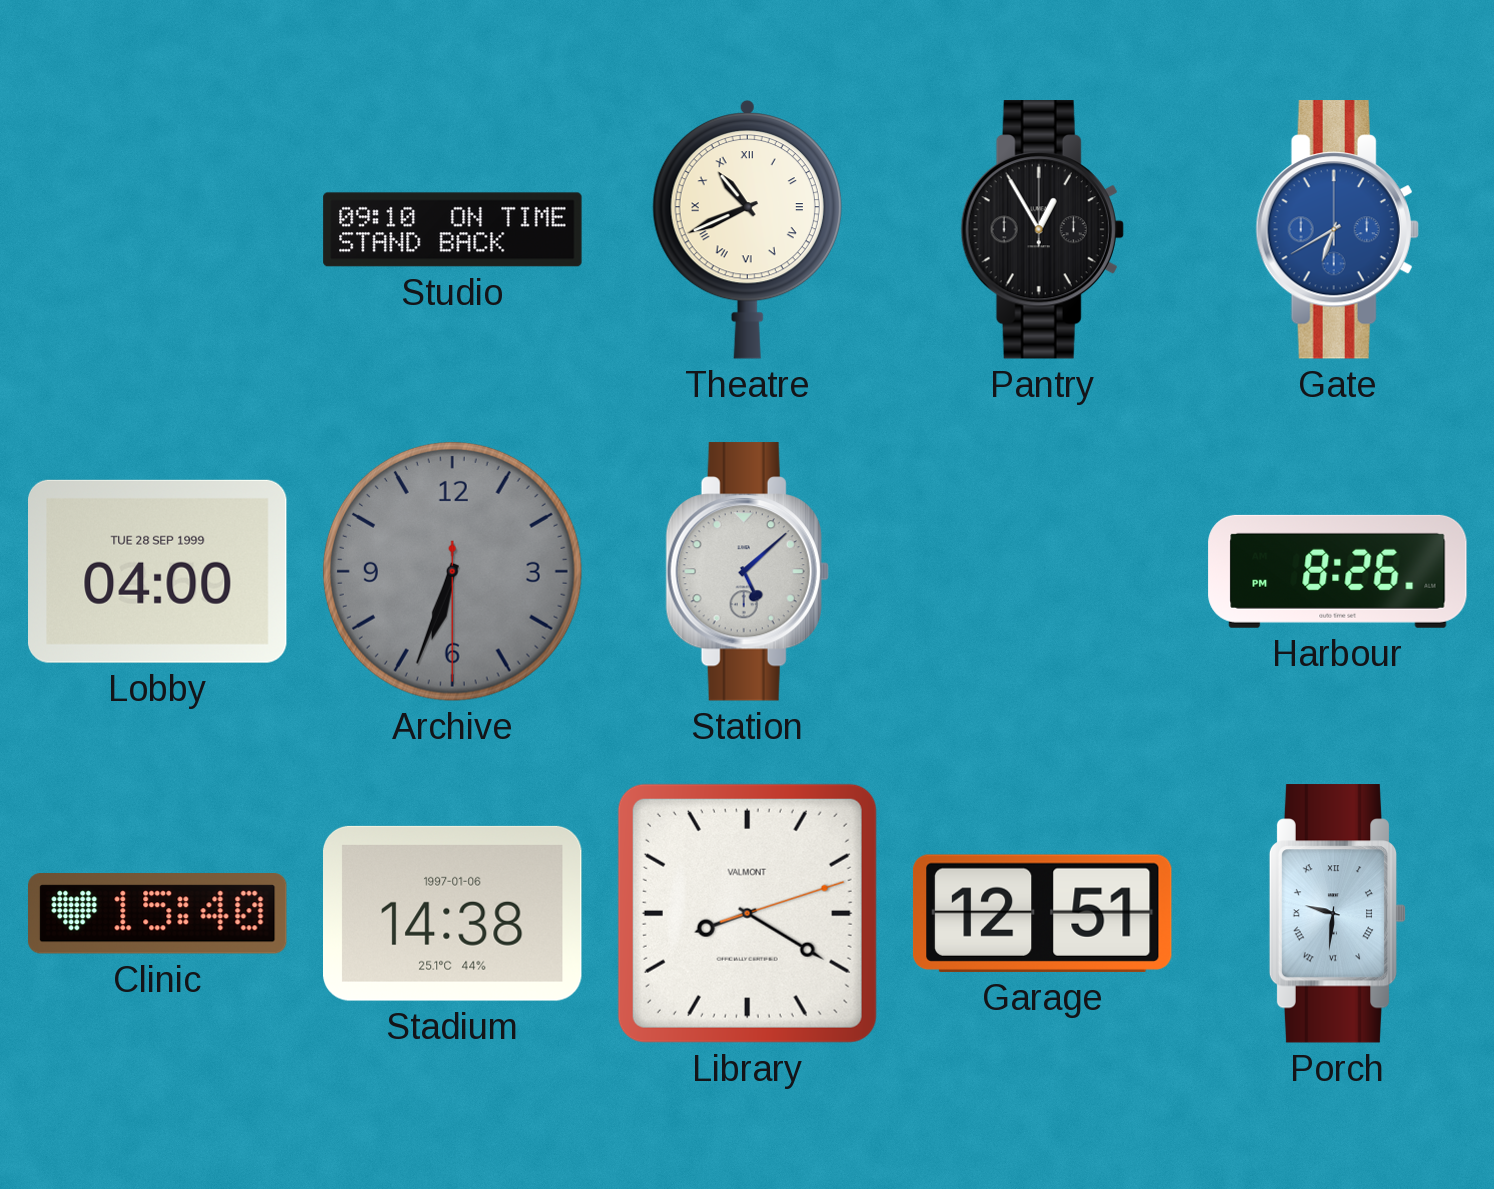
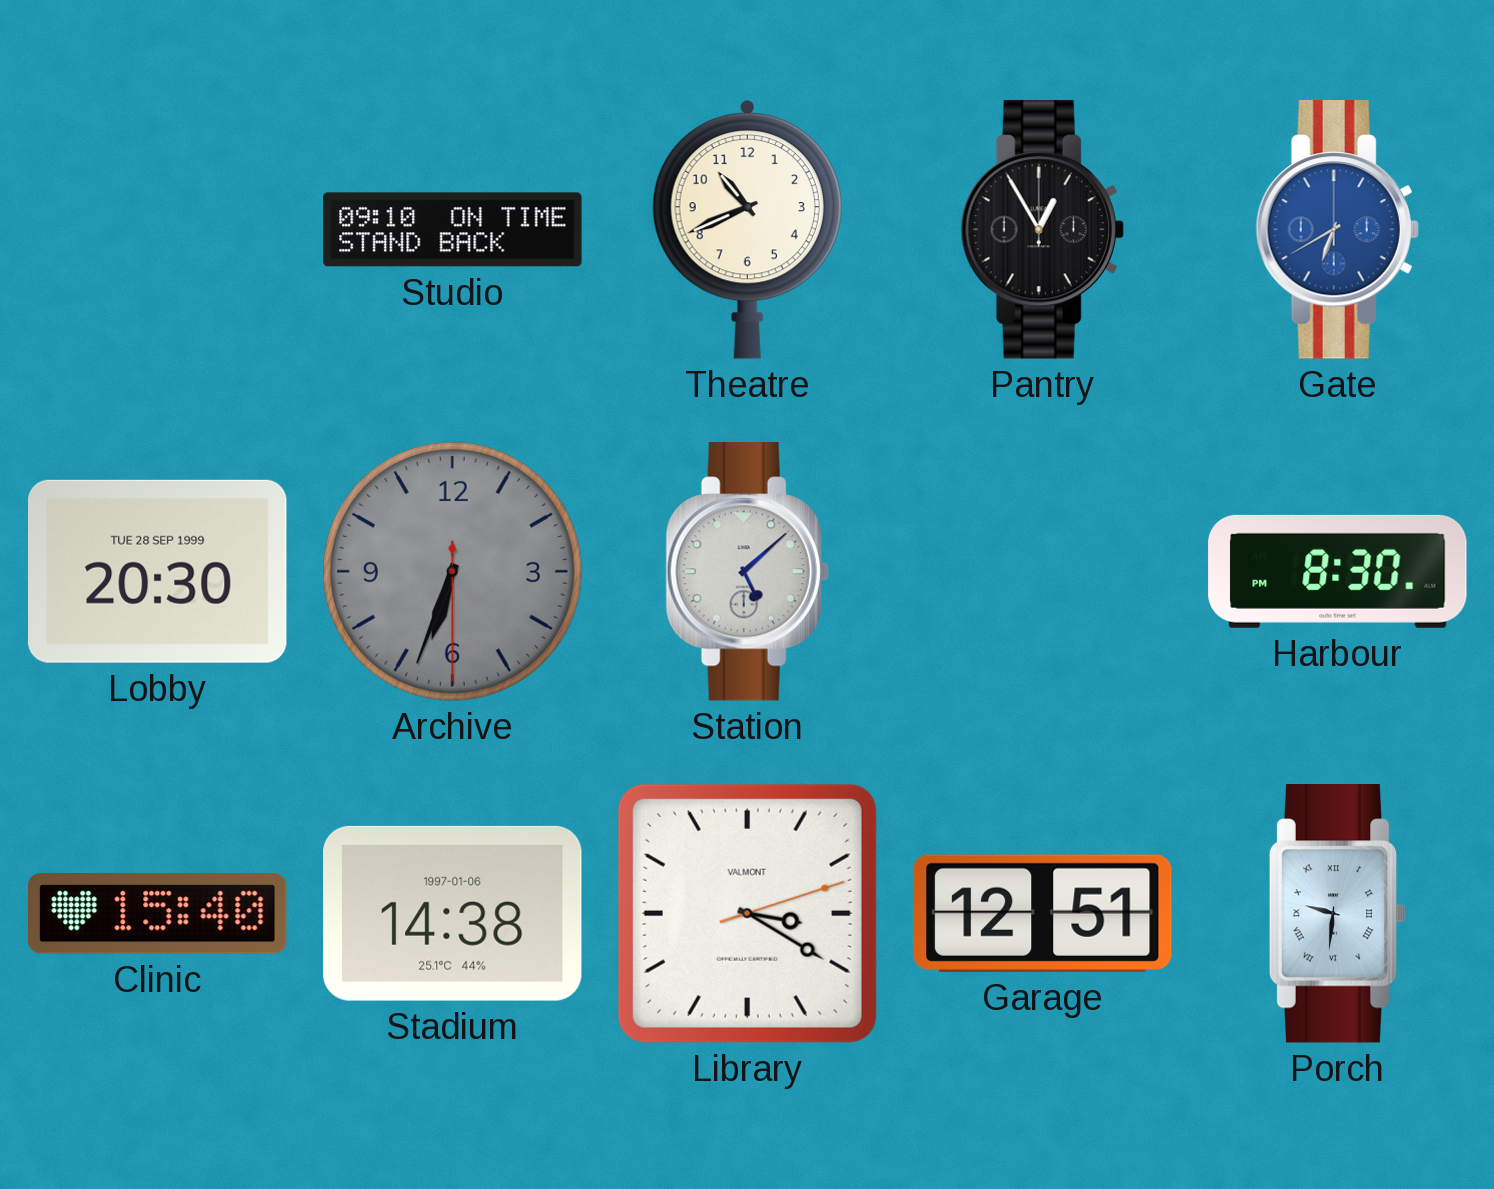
Theatre numerals: Roman -> Arabic (747, 229)
Lobby: 04:00 -> 20:30 (158, 571)
Harbour: 8:26 -> 8:30 (1338, 571)
Library: 8:20 -> 3:20 (747, 913)
